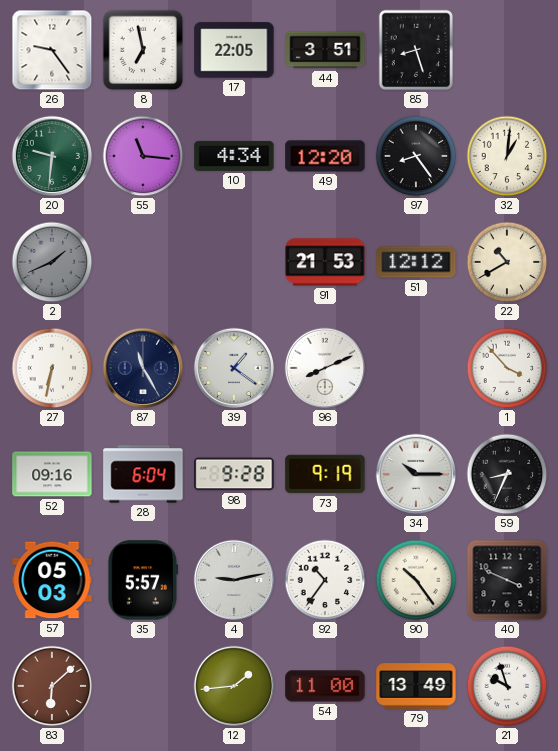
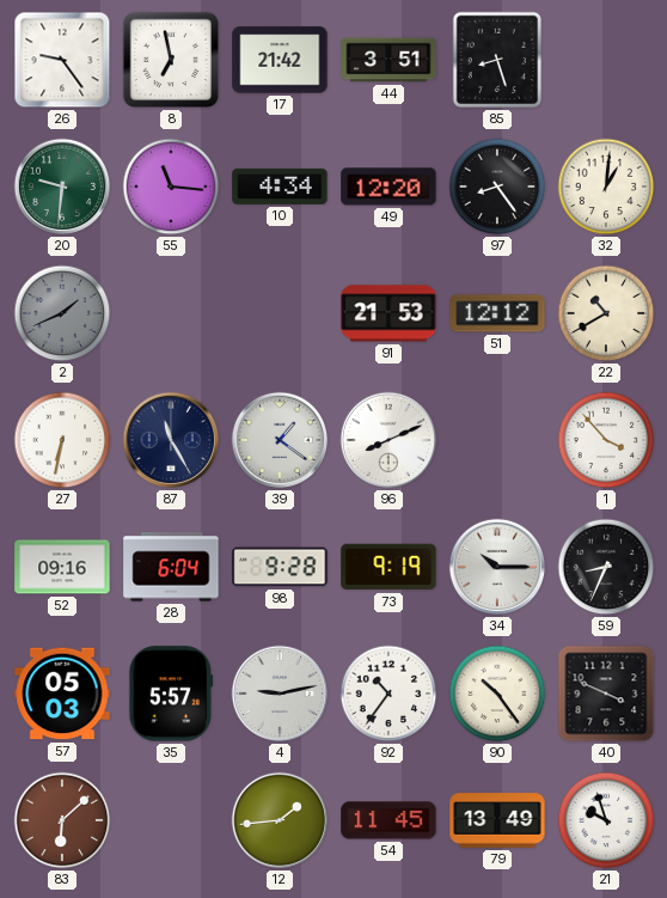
17: 22:05 -> 21:42 (280, 60)
54: 11:00 -> 11:45 (388, 820)
